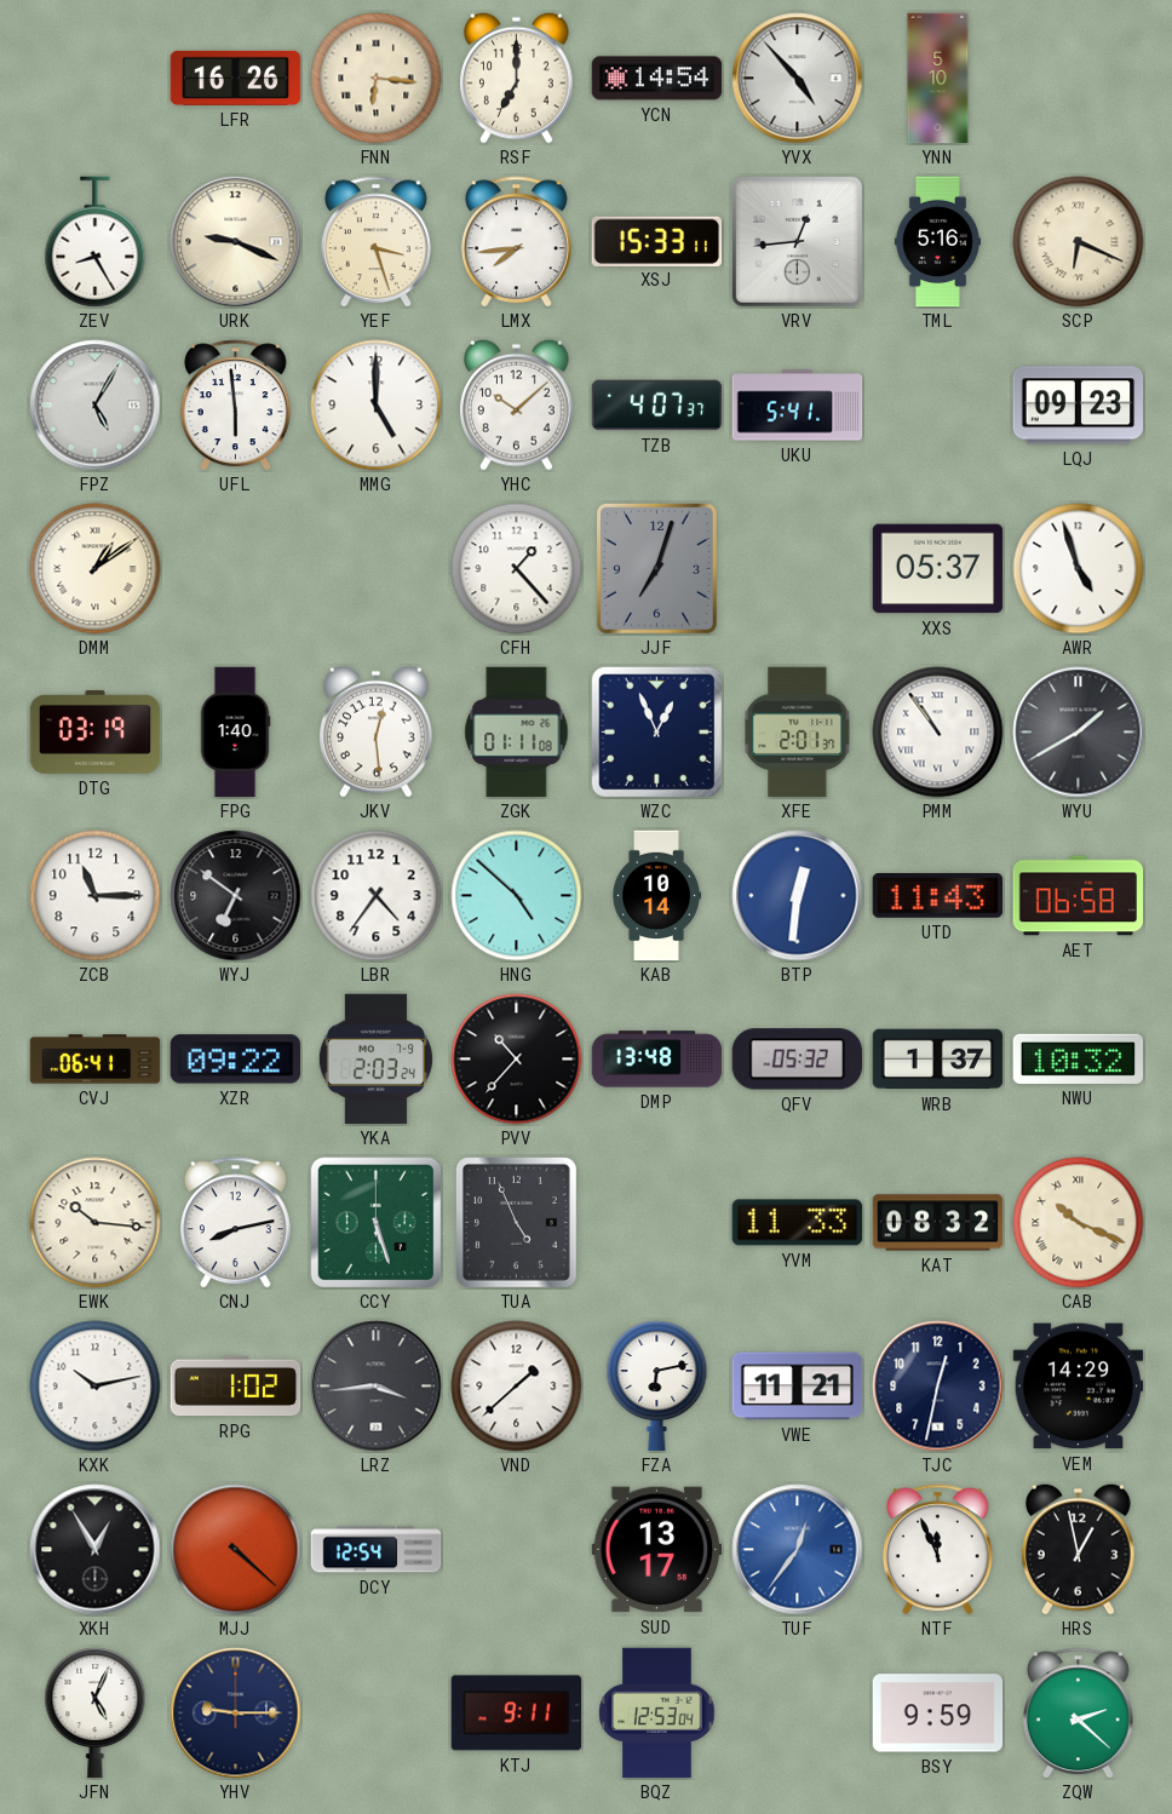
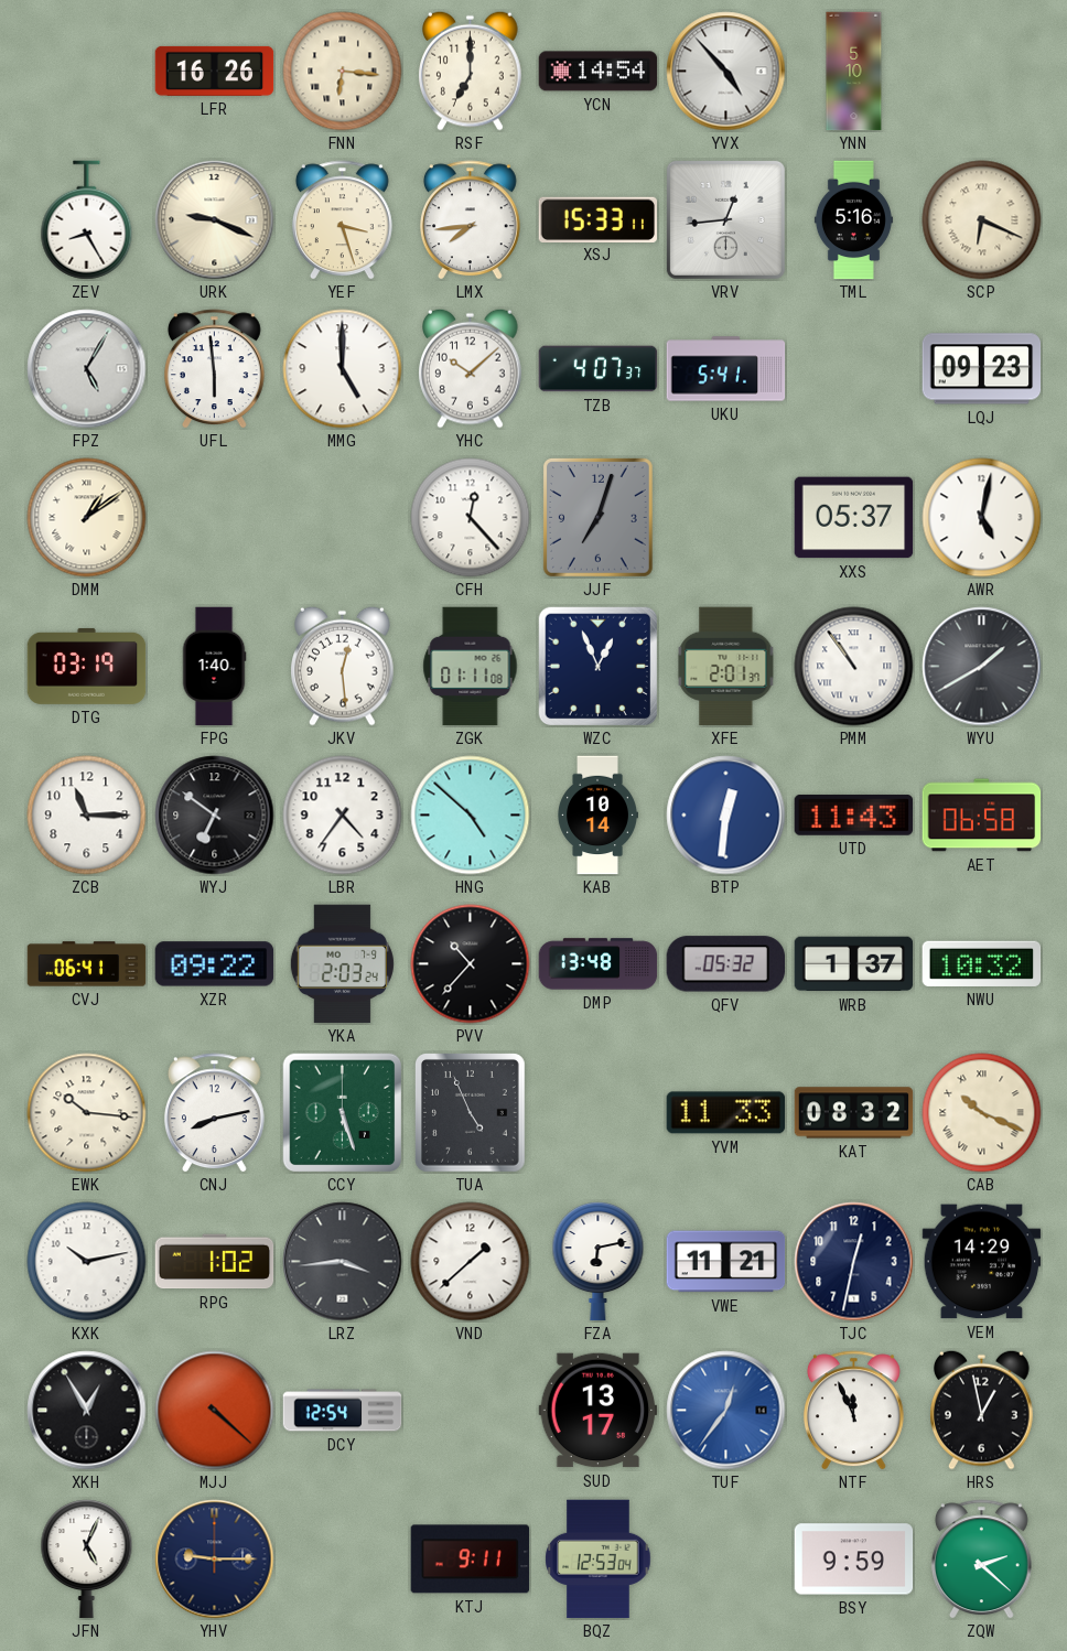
CFH: 1:23 -> 12:23 (471, 518)
AWR: 4:57 -> 5:02 (982, 518)
